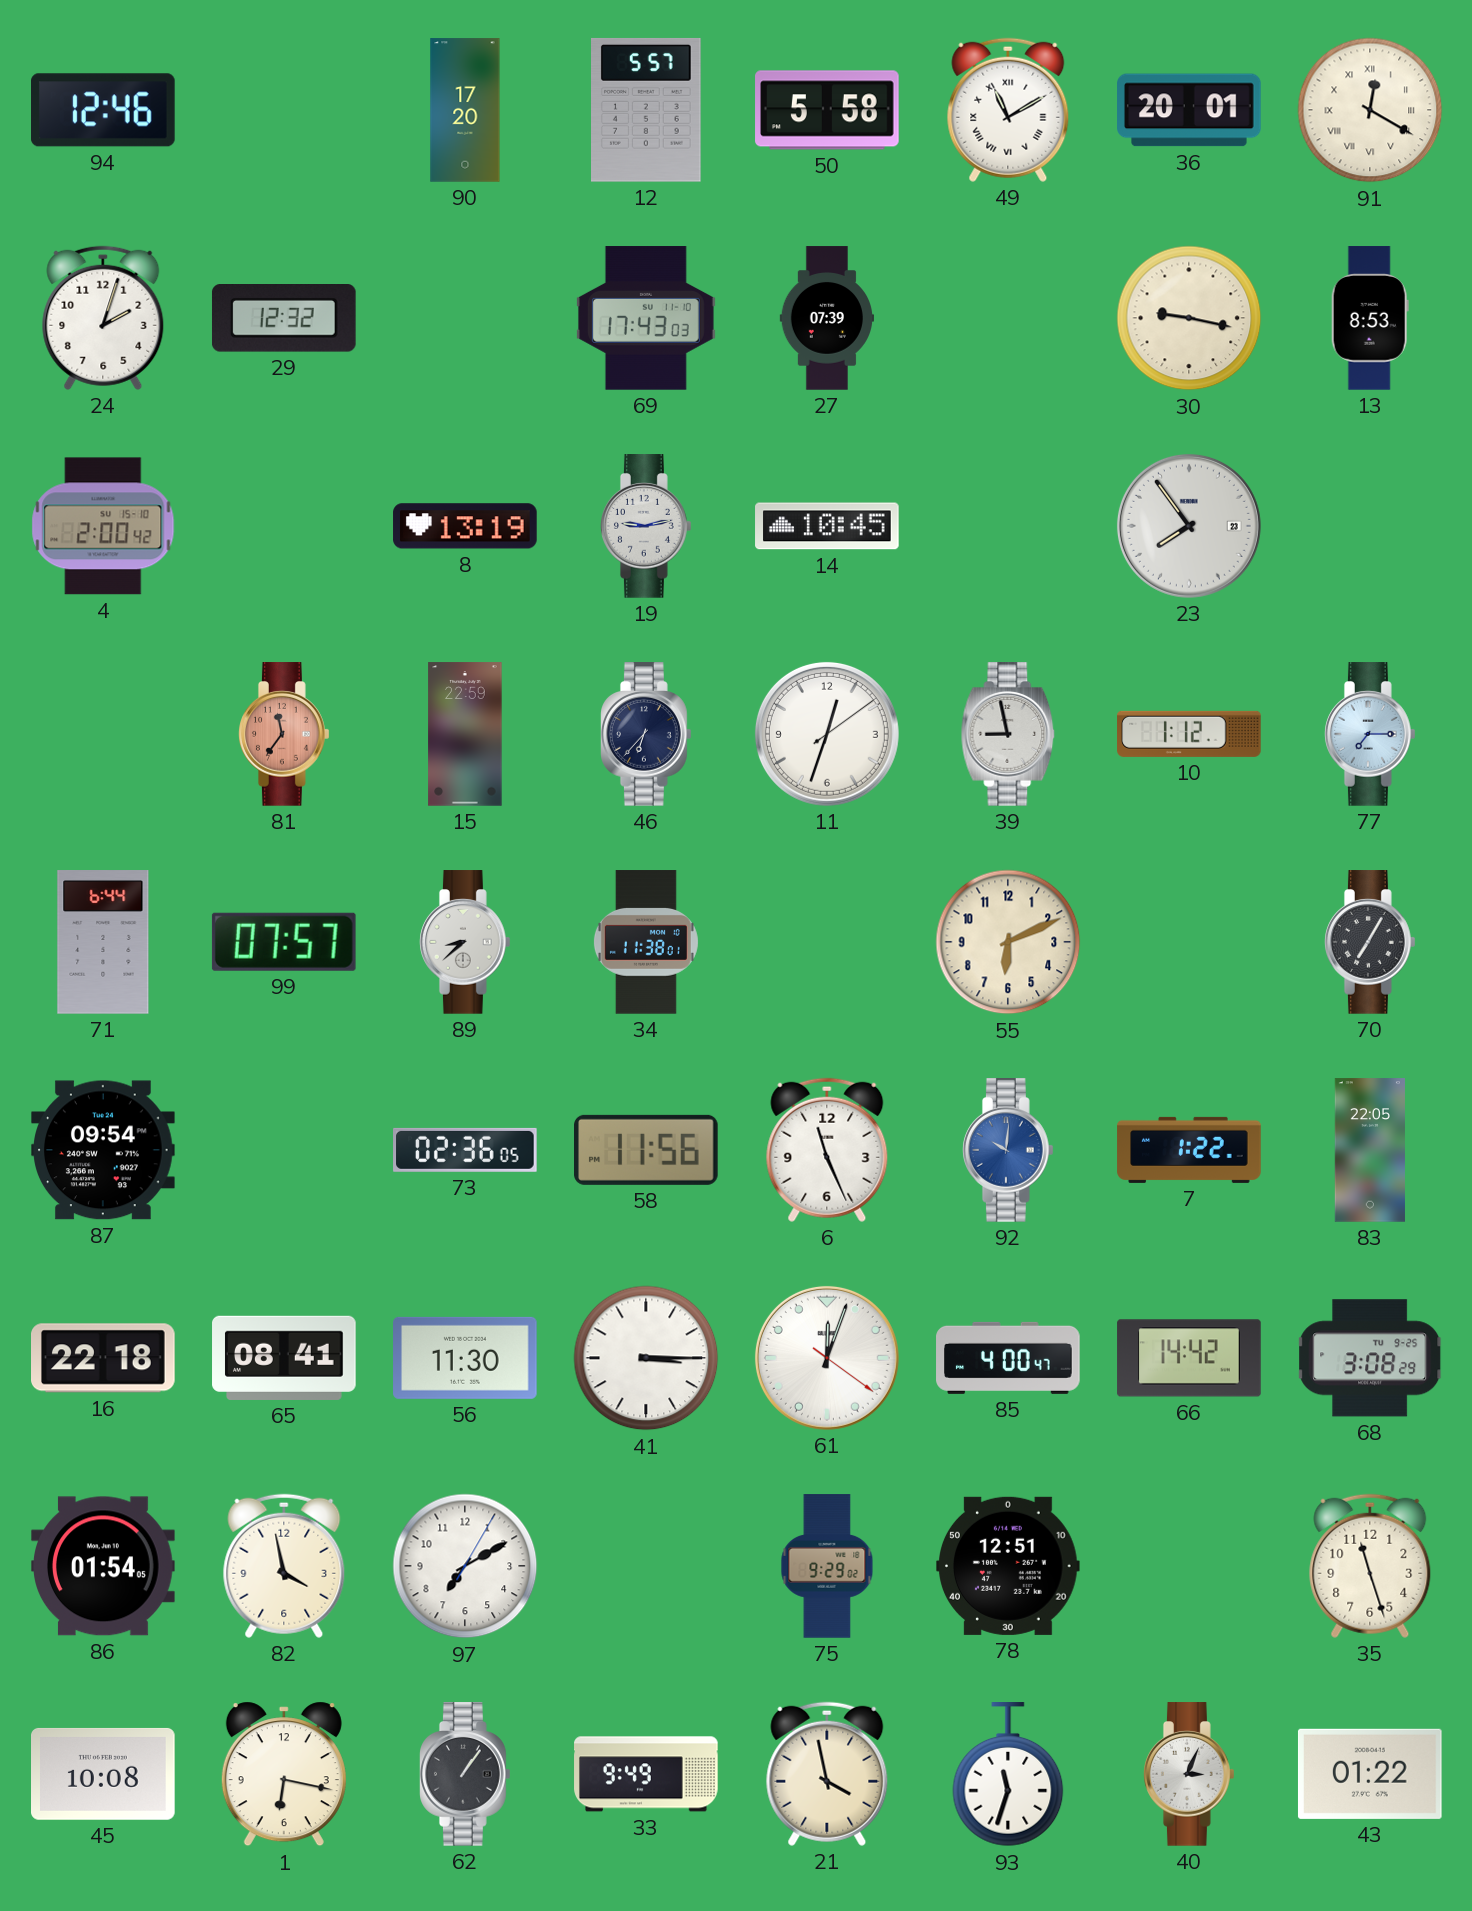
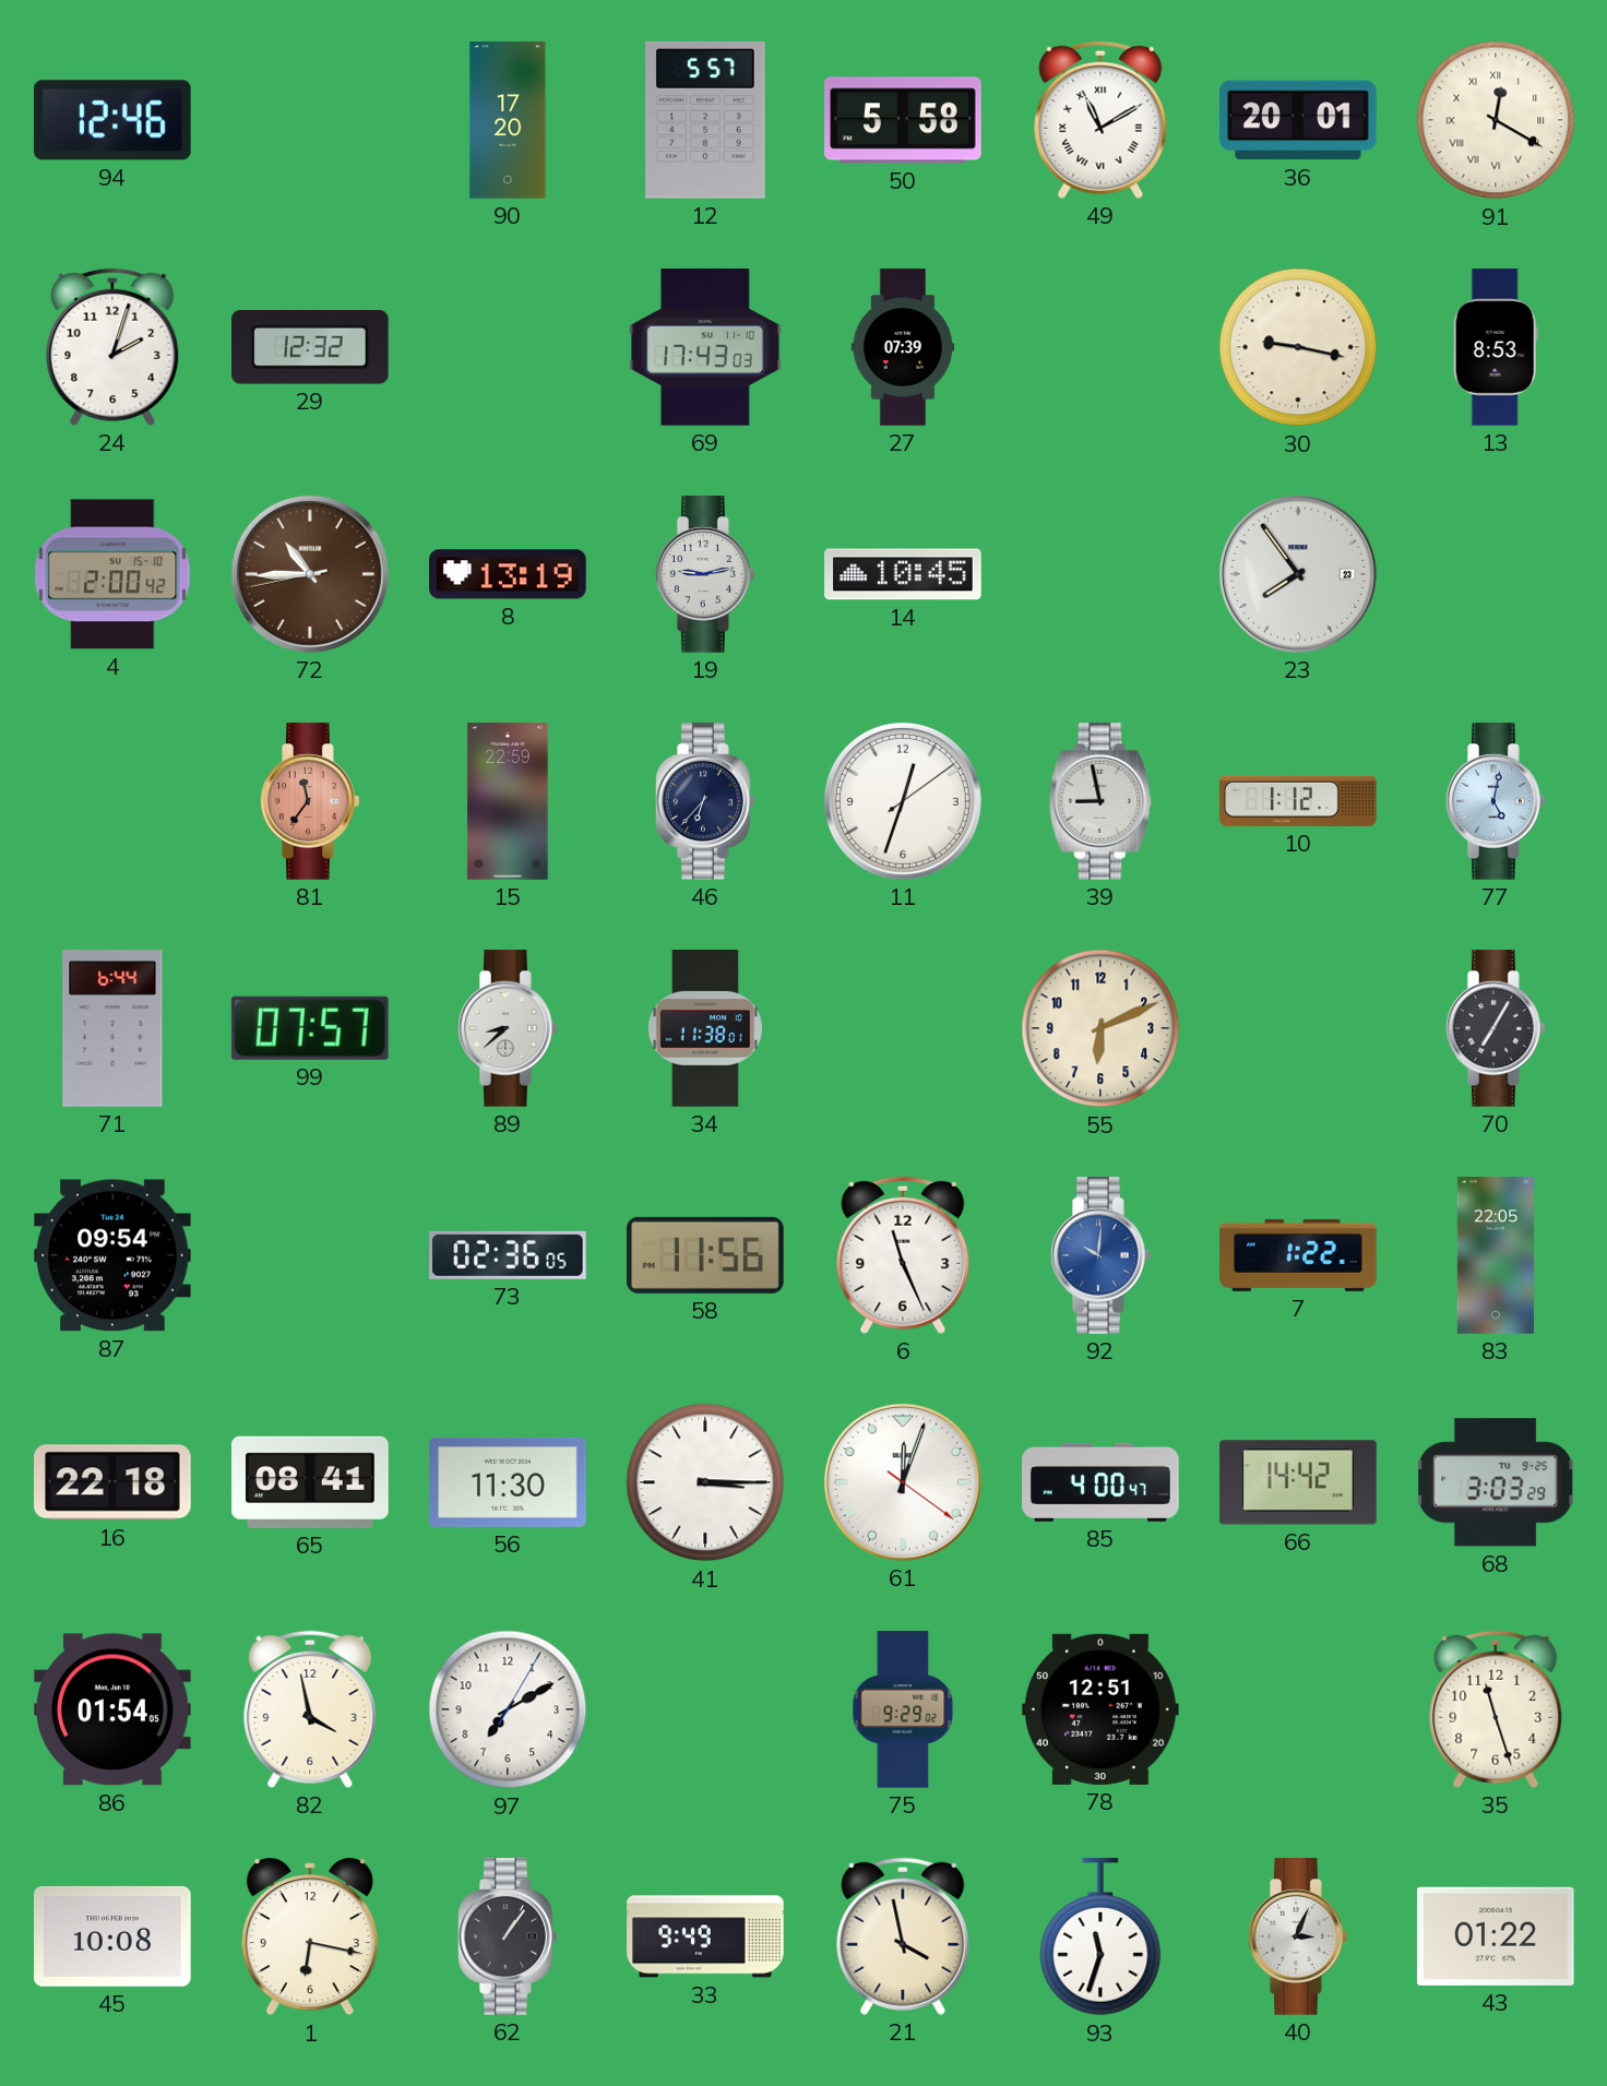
72: none -> 10:44 (310, 574)
77: 7:15 -> 5:02 (1497, 801)
68: 3:08 -> 3:03 (1496, 1482)
